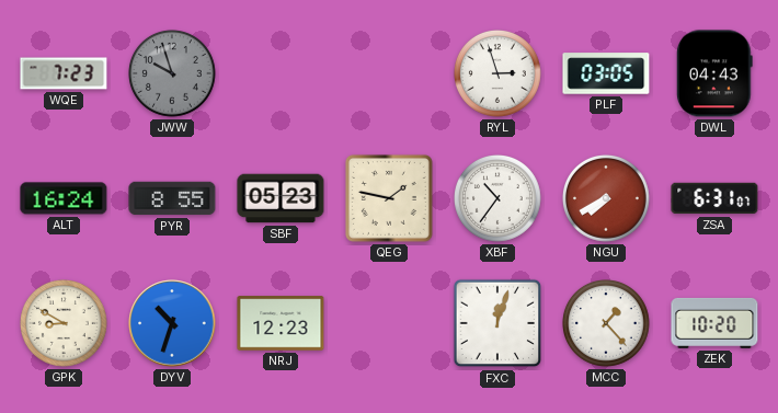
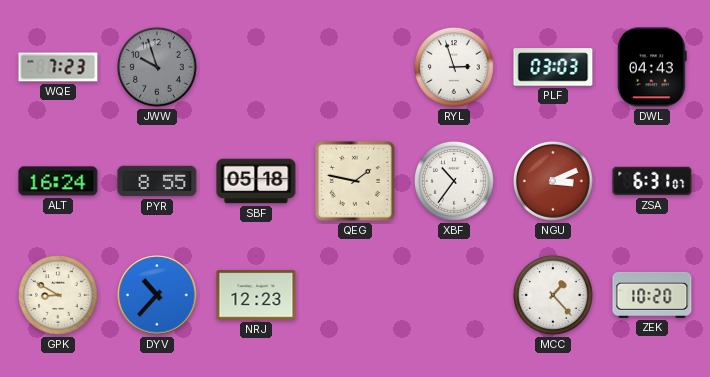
PLF: 03:05 -> 03:03 (553, 67)
SBF: 05:23 -> 05:18 (256, 181)
NGU: 7:40 -> 3:11 (554, 182)
DYV: 10:33 -> 10:37 (157, 295)
FXC: 12:03 -> none (497, 323)
